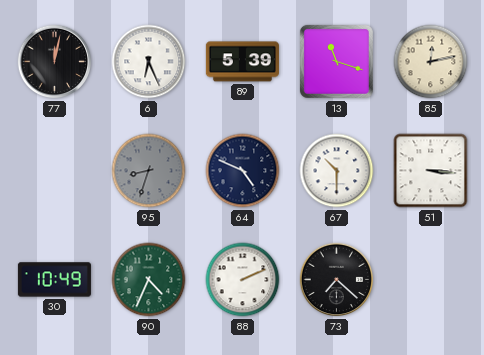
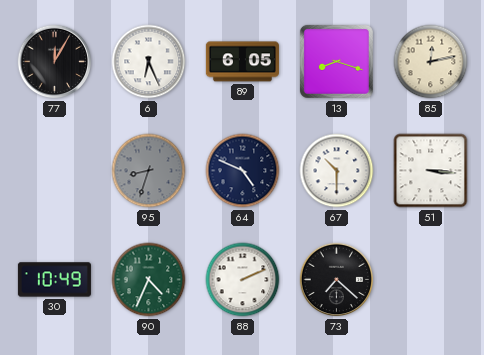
77: 12:02 -> 12:05 (55, 62)
89: 5:39 -> 6:05 (242, 62)
13: 11:18 -> 8:18 (336, 61)
